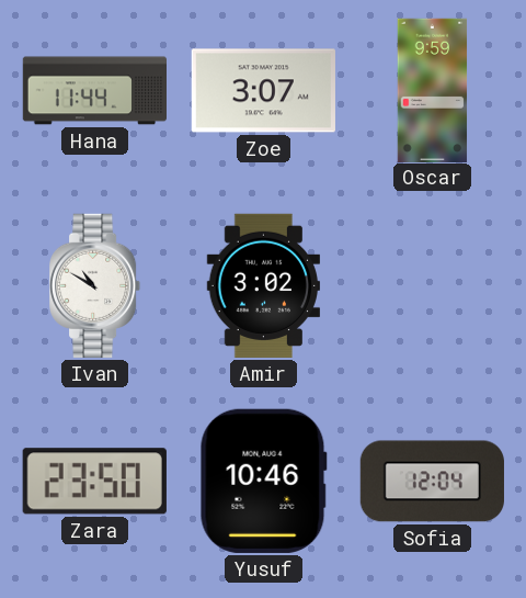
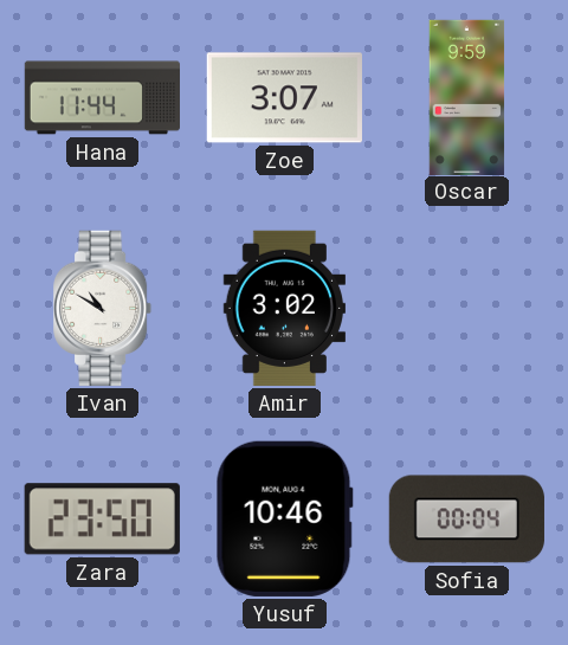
Sofia: 12:04 -> 00:04 (466, 520)
